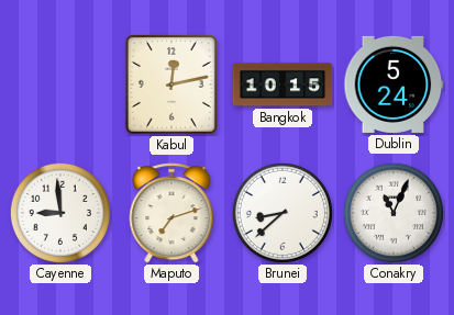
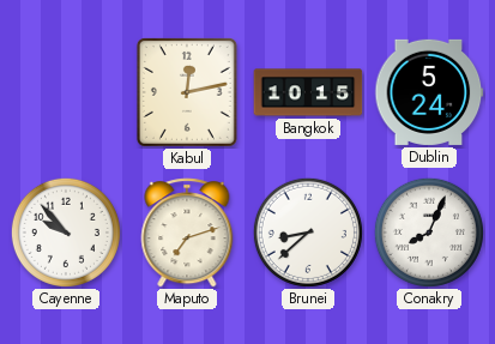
Cayenne: 8:59 -> 9:53 (66, 233)
Conakry: 11:04 -> 8:04 (429, 233)
